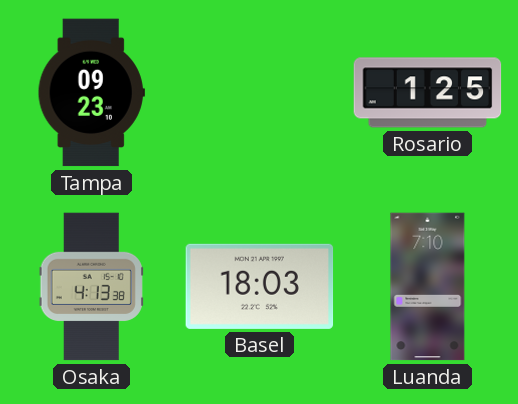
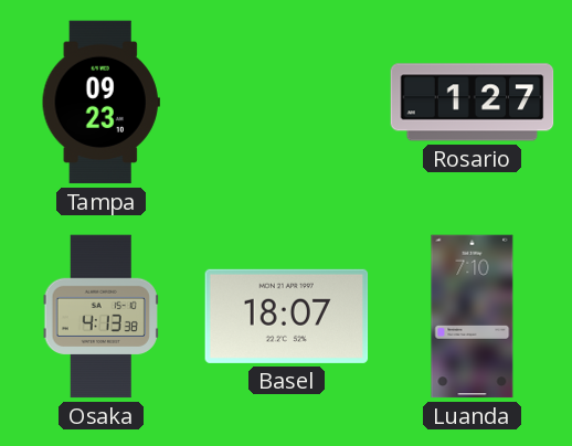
Rosario: 1:25 -> 1:27 (473, 103)
Basel: 18:03 -> 18:07 (287, 316)
